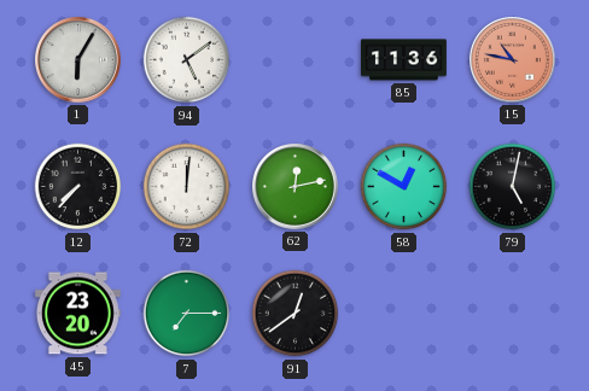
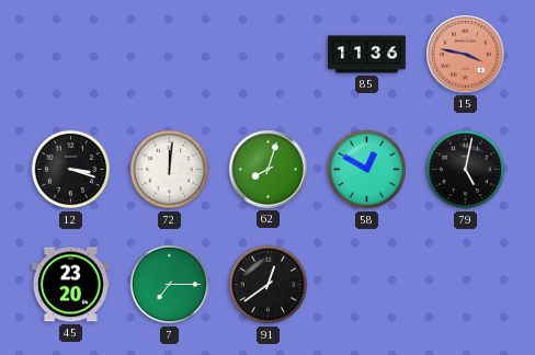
1: 6:05 -> none (78, 60)
94: 5:09 -> none (187, 60)
15: 10:47 -> 3:47 (466, 55)
12: 7:37 -> 3:18 (71, 170)
62: 12:13 -> 8:03 (269, 170)
